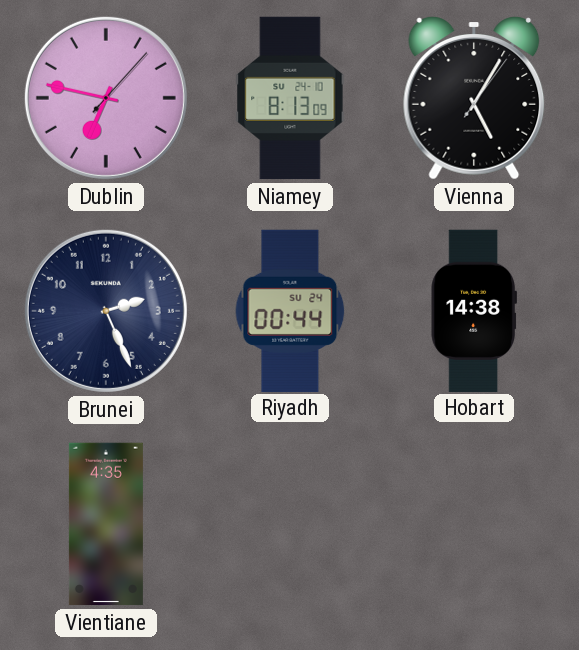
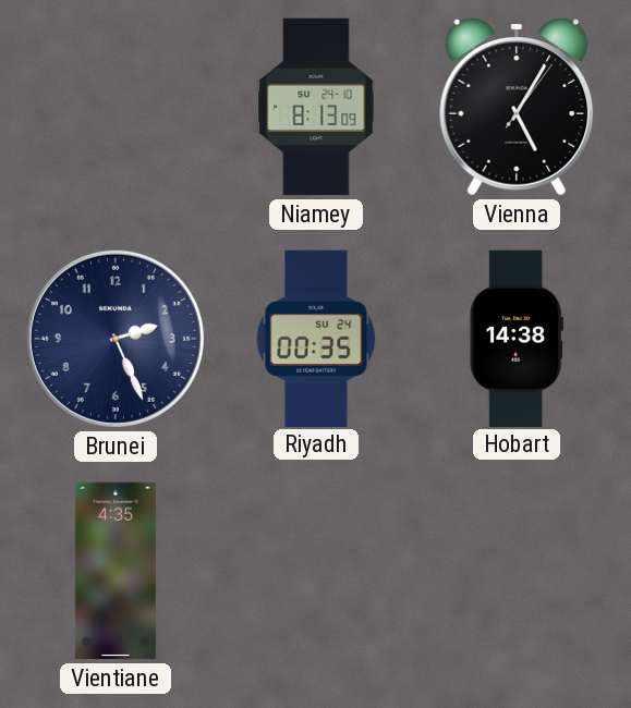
Dublin: 6:47 -> none (106, 98)
Riyadh: 00:44 -> 00:35 (316, 338)
